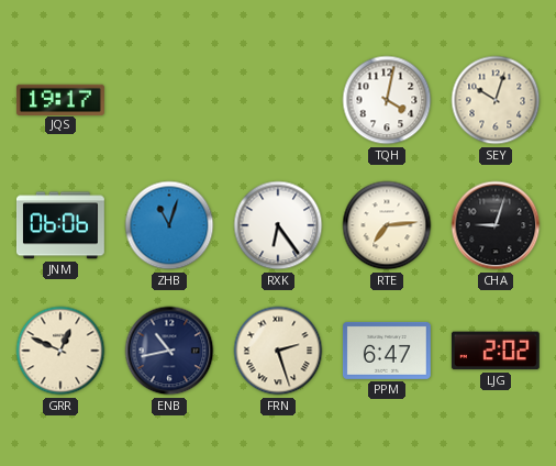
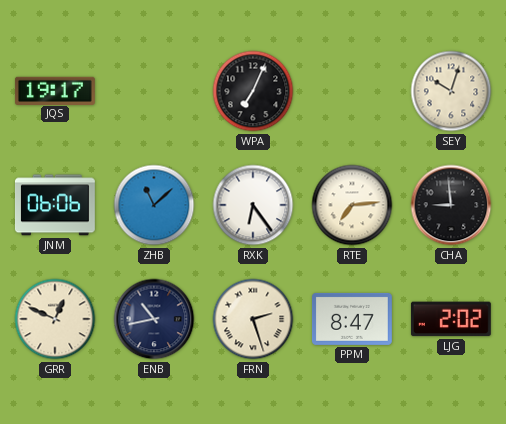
WPA: none -> 7:04 (253, 91)
TQH: 4:02 -> none (387, 100)
ZHB: 11:03 -> 11:08 (154, 205)
CHA: 9:03 -> 8:59 (451, 205)
PPM: 6:47 -> 8:47 (352, 319)
